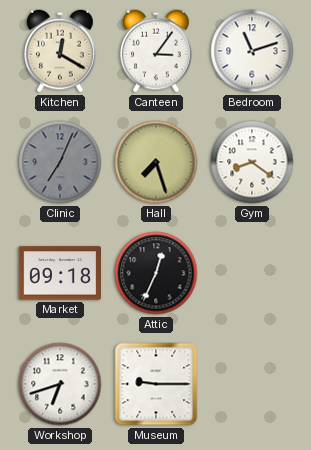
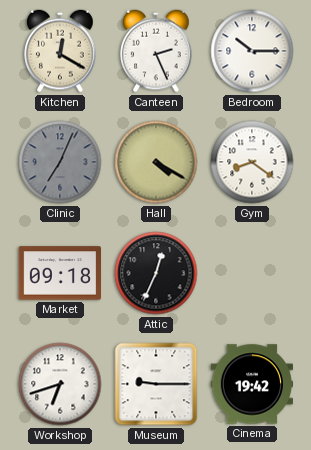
Canteen: 3:06 -> 2:26 (156, 51)
Bedroom: 11:12 -> 10:15 (252, 51)
Hall: 7:27 -> 4:20 (156, 162)
Cinema: none -> 19:42 (251, 384)
